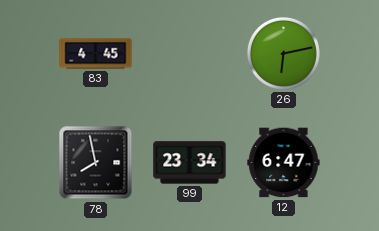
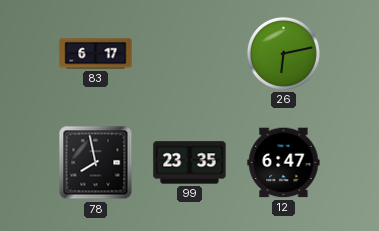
83: 4:45 -> 6:17 (96, 54)
99: 23:34 -> 23:35 (190, 163)
